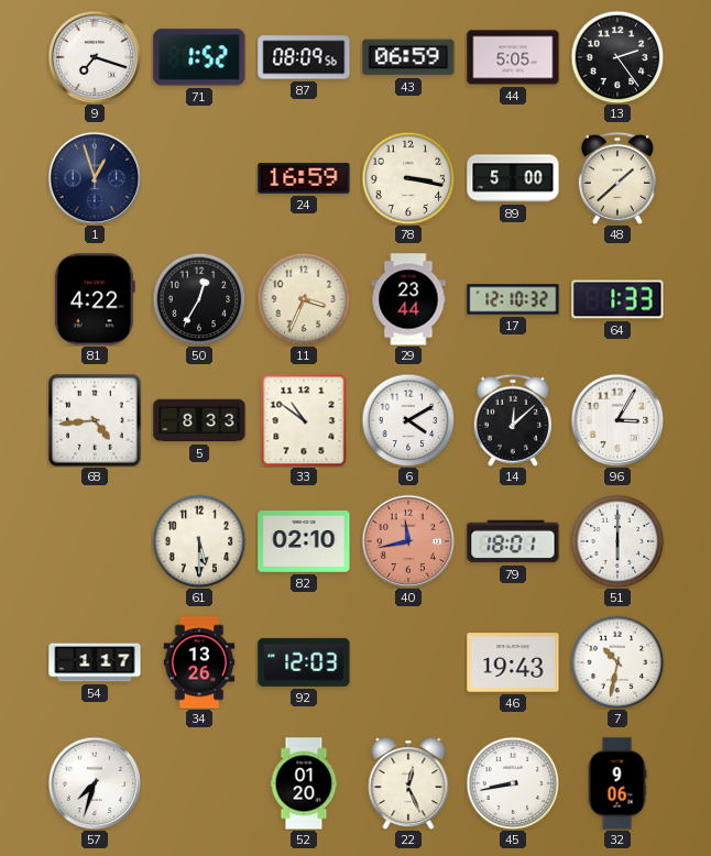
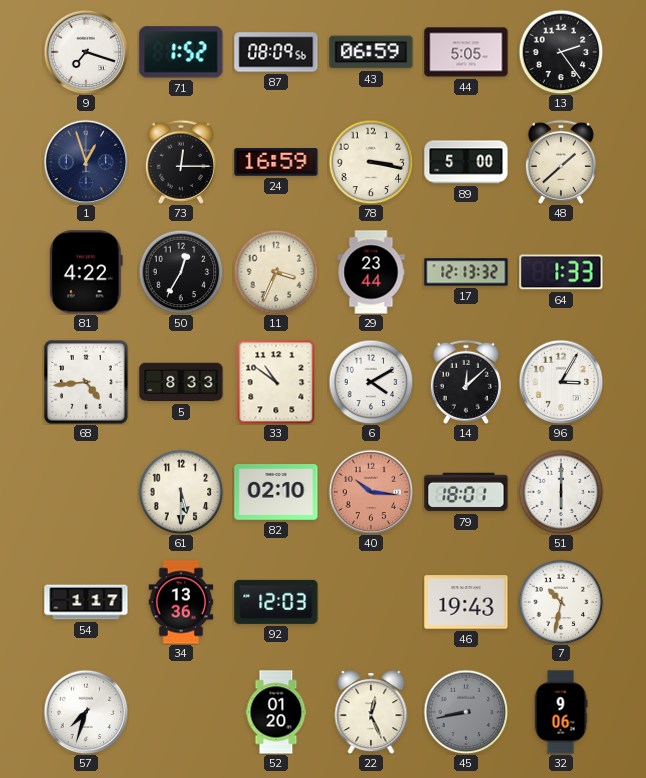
73: none -> 12:15 (181, 162)
17: 12:10 -> 12:13 (466, 272)
40: 11:43 -> 10:16 (371, 492)
34: 13:26 -> 13:36 (181, 602)
45 dial: white -> grey (466, 712)
